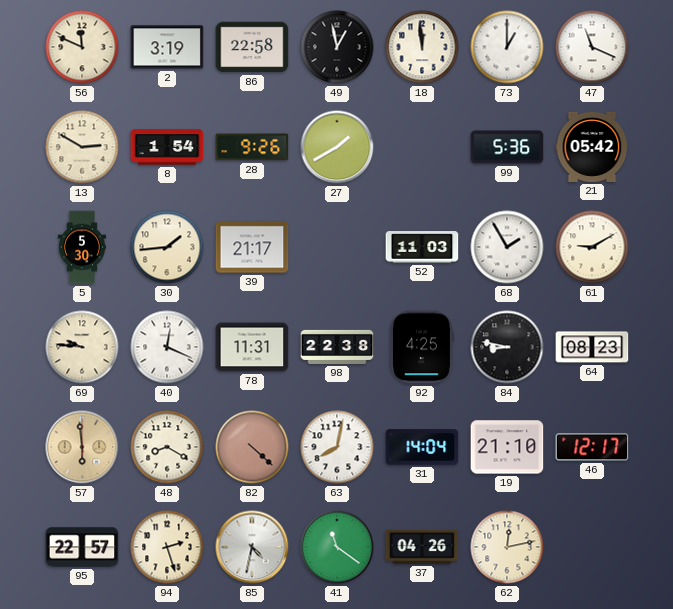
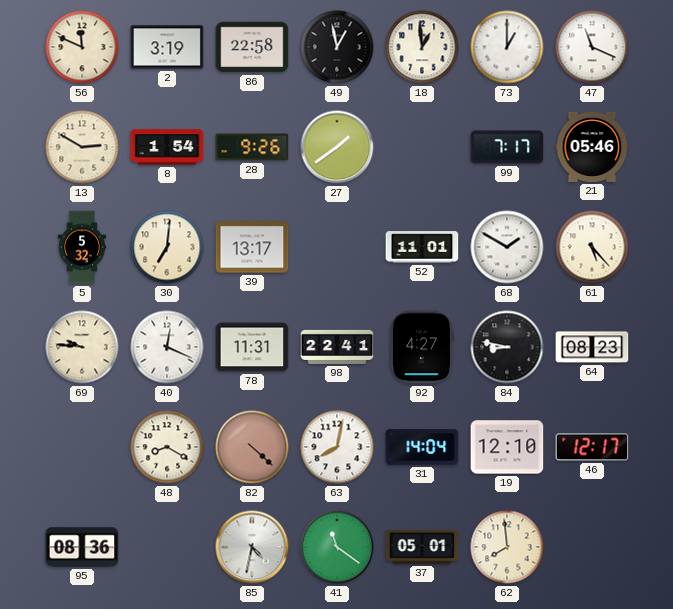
18: 11:59 -> 12:59 (422, 47)
27: 1:40 -> 1:39 (337, 147)
99: 5:36 -> 7:17 (507, 147)
21: 05:42 -> 05:46 (592, 147)
5: 5:30 -> 5:32 (82, 247)
30: 1:44 -> 7:01 (167, 247)
39: 21:17 -> 13:17 (252, 247)
52: 11:03 -> 11:01 (422, 247)
68: 1:55 -> 1:50 (507, 247)
61: 9:10 -> 5:23 (592, 247)
98: 22:38 -> 22:41 (337, 347)
92: 4:25 -> 4:27 (421, 347)
57: 5:59 -> none (82, 447)
19: 21:10 -> 12:10 (507, 447)
95: 22:57 -> 08:36 (82, 547)
94: 2:27 -> none (167, 547)
37: 04:26 -> 05:01 (422, 547)
62: 12:13 -> 7:59 (507, 547)
